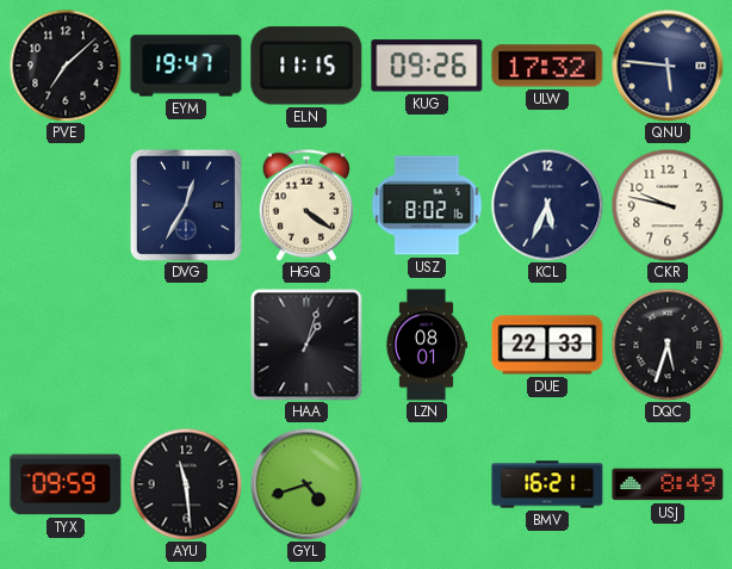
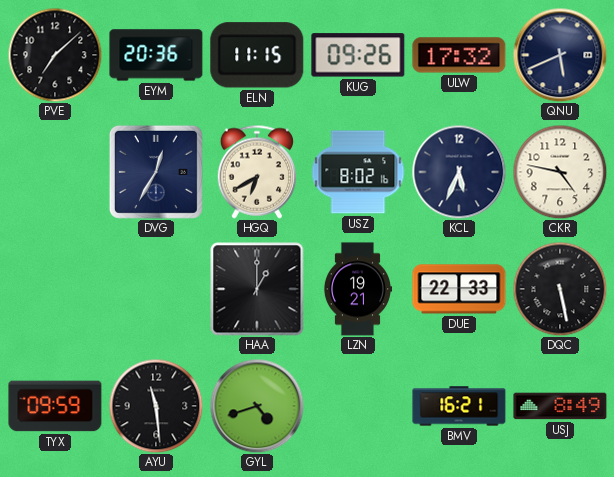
EYM: 19:47 -> 20:36 (156, 55)
QNU: 5:46 -> 5:41 (560, 55)
HGQ: 4:21 -> 6:40 (256, 172)
CKR: 9:47 -> 4:47 (560, 172)
HAA: 1:03 -> 1:00 (257, 289)
LZN: 08:01 -> 19:21 (357, 289)
DQC: 5:33 -> 5:28 (560, 289)
